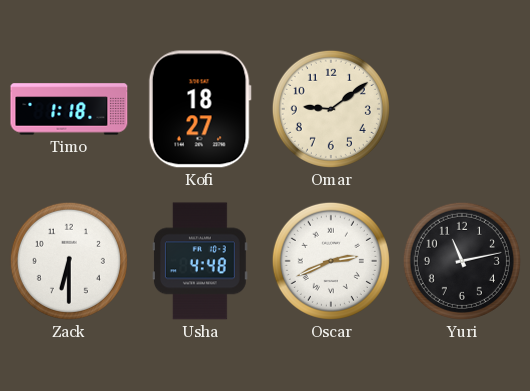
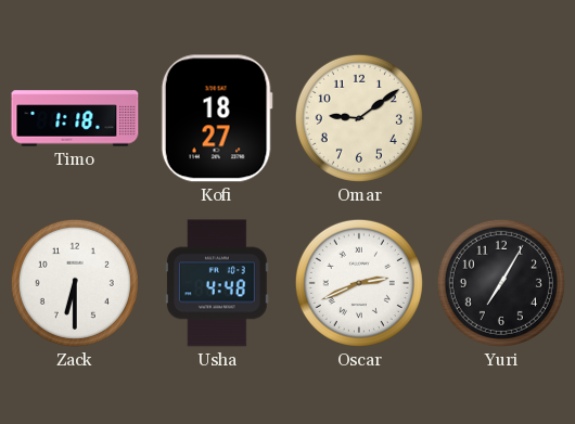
Yuri: 11:13 -> 7:05 (501, 283)
